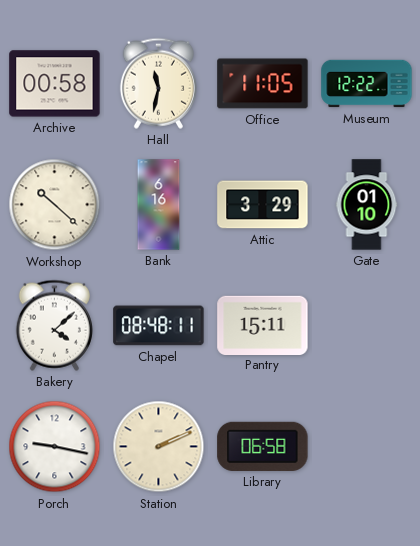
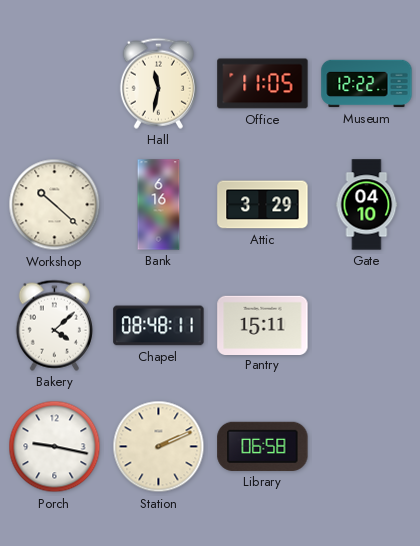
Archive: 00:58 -> none (55, 84)
Gate: 01:10 -> 04:10 (367, 205)
